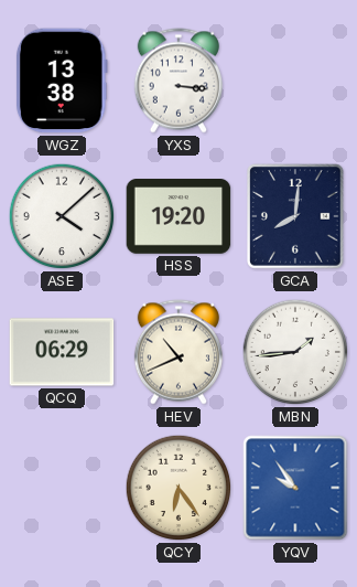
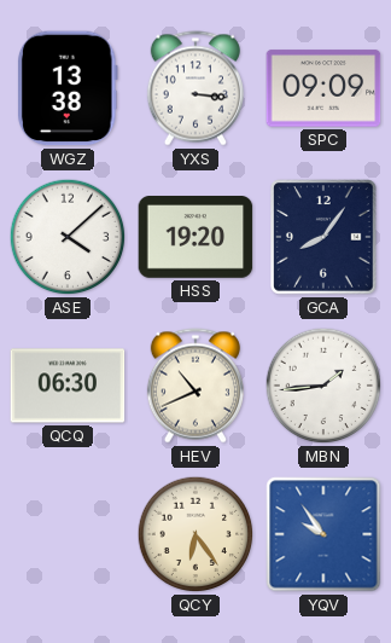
SPC: none -> 09:09 (323, 88)
GCA: 8:01 -> 8:06 (323, 237)
QCQ: 06:29 -> 06:30 (68, 386)
